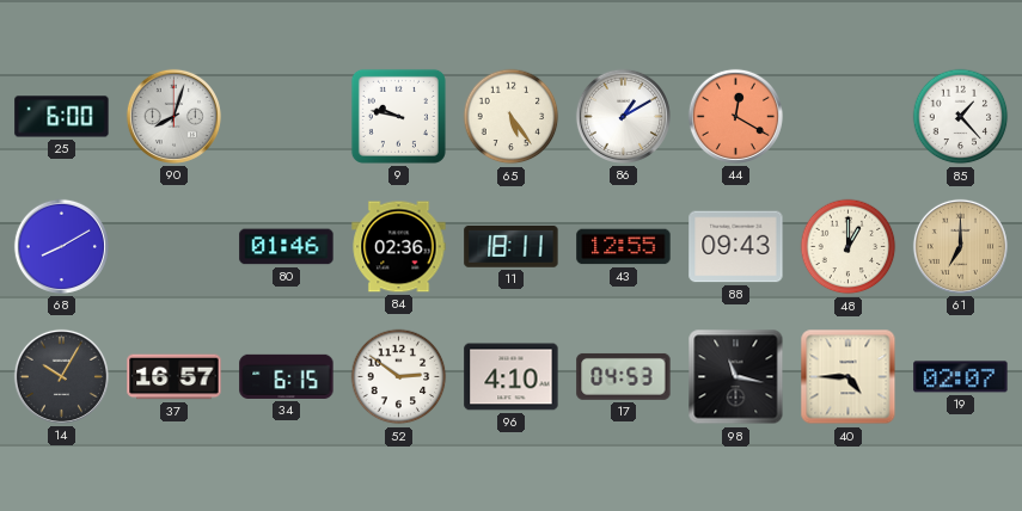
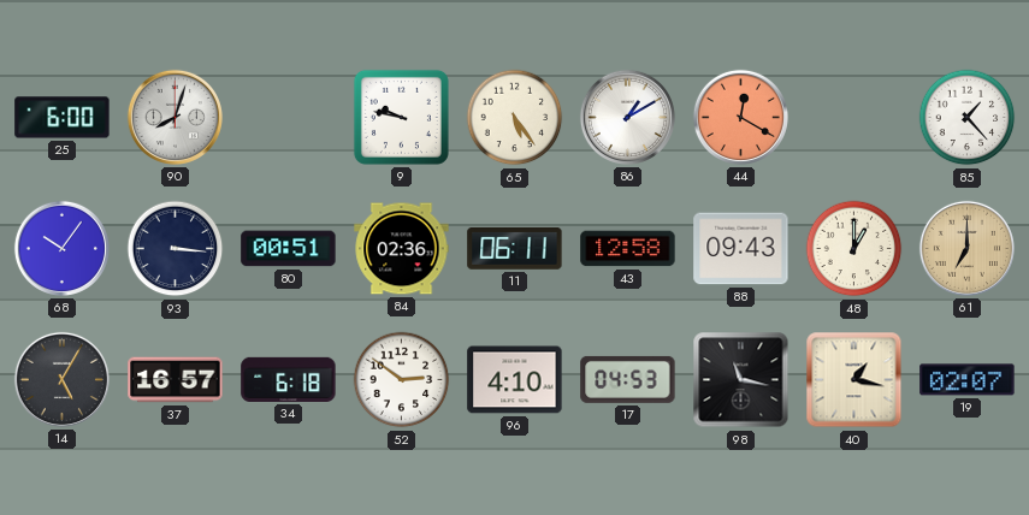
68: 8:10 -> 10:06 (61, 248)
93: none -> 3:16 (176, 249)
80: 01:46 -> 00:51 (289, 249)
11: 18:11 -> 06:11 (515, 249)
43: 12:55 -> 12:58 (628, 249)
14: 10:05 -> 5:05 (61, 379)
34: 6:15 -> 6:18 (289, 379)
40: 4:45 -> 1:17 (854, 380)
